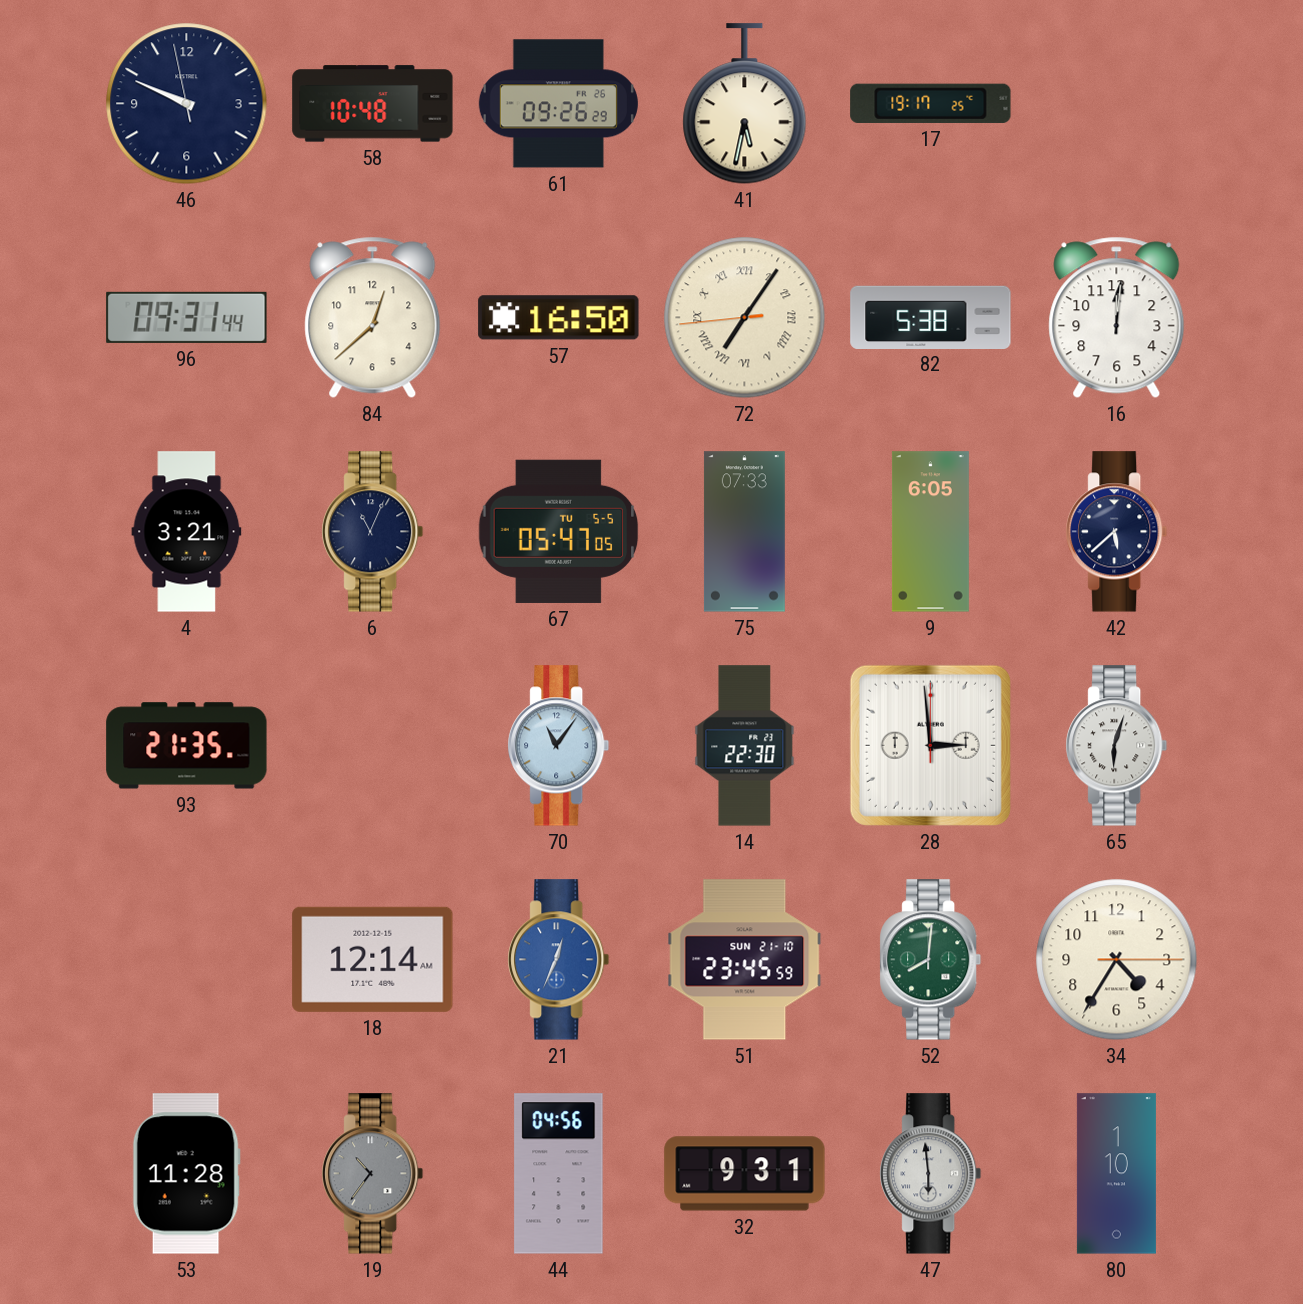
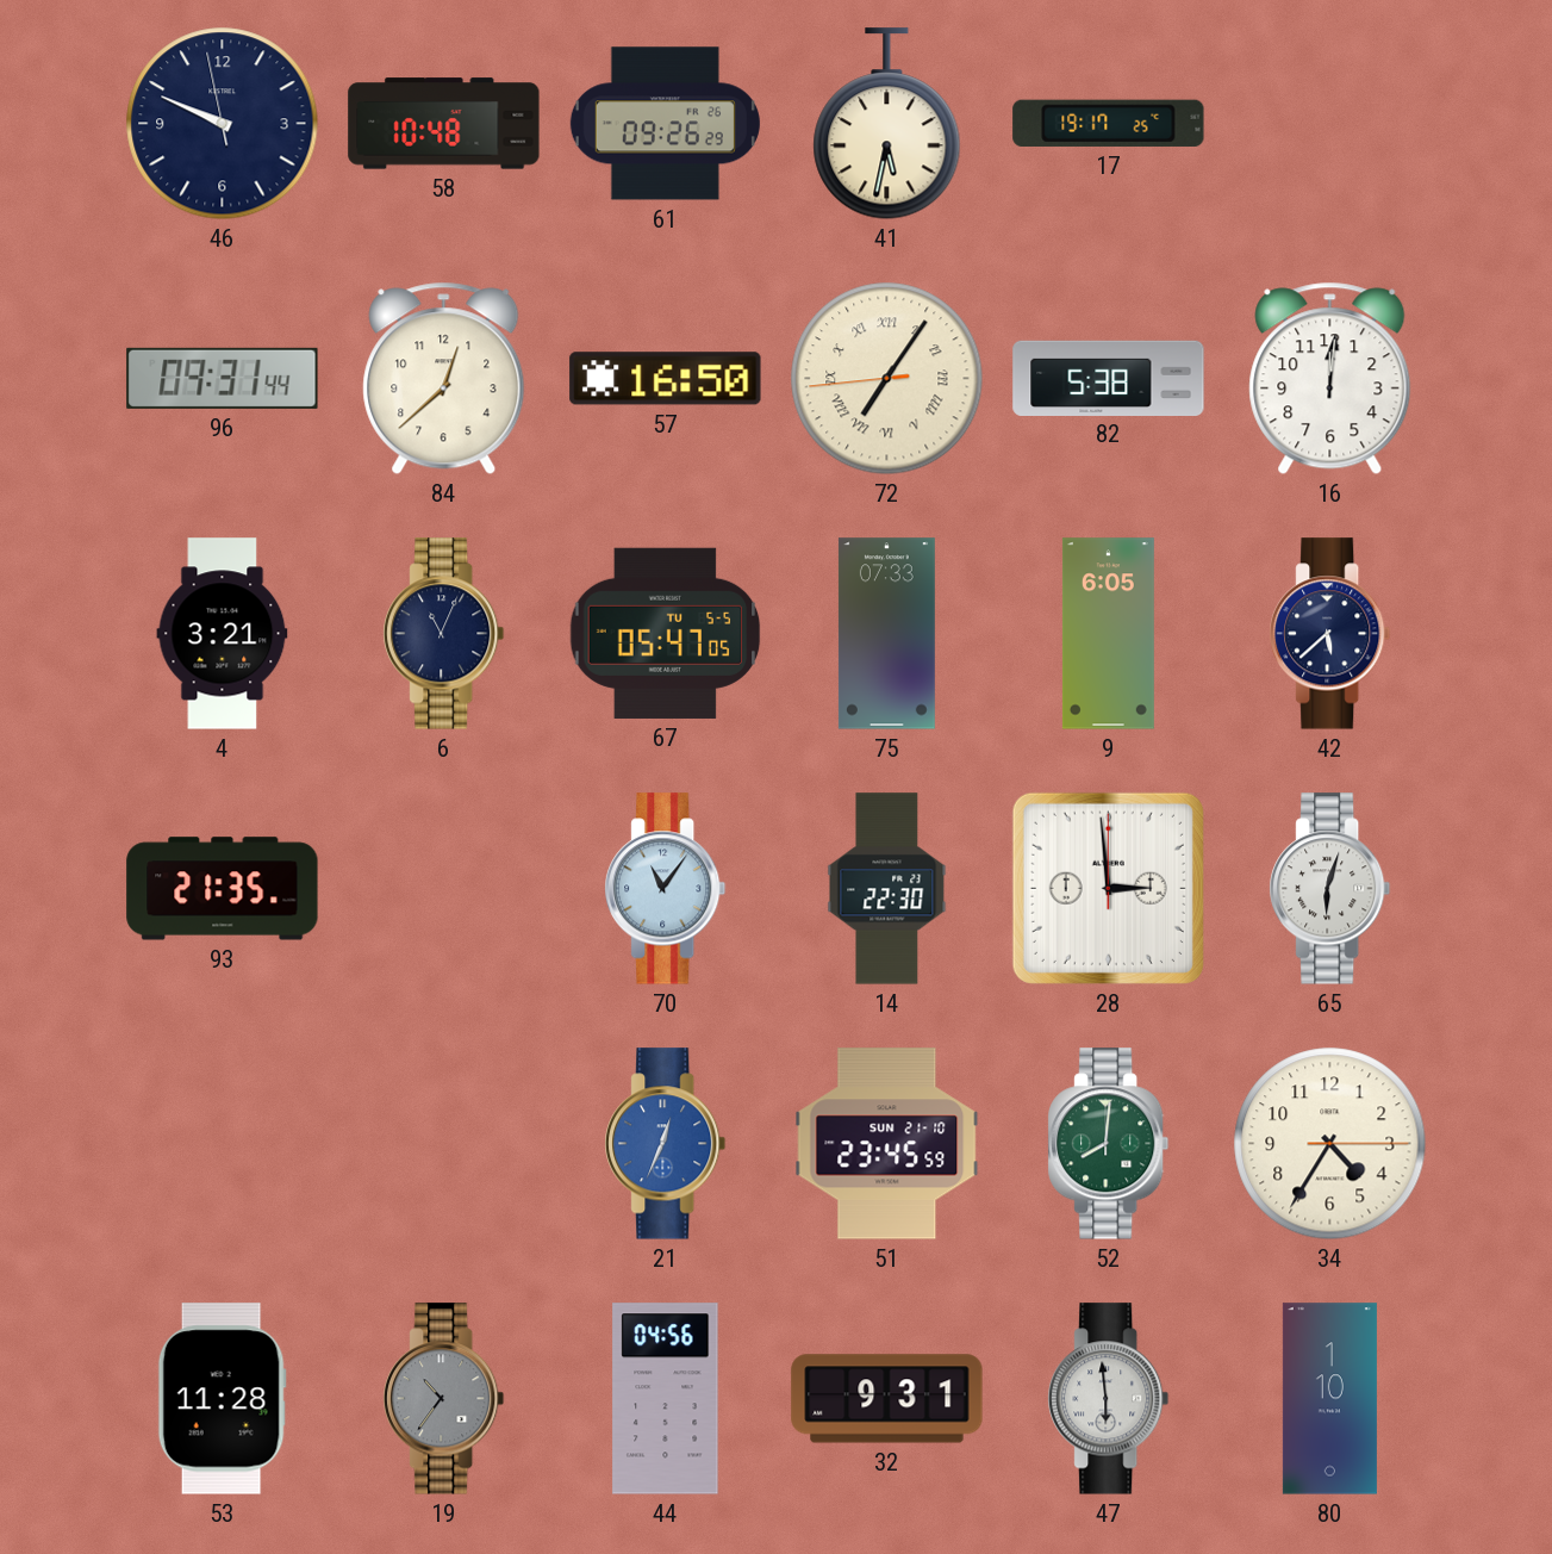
18: 12:14 -> none (373, 959)
